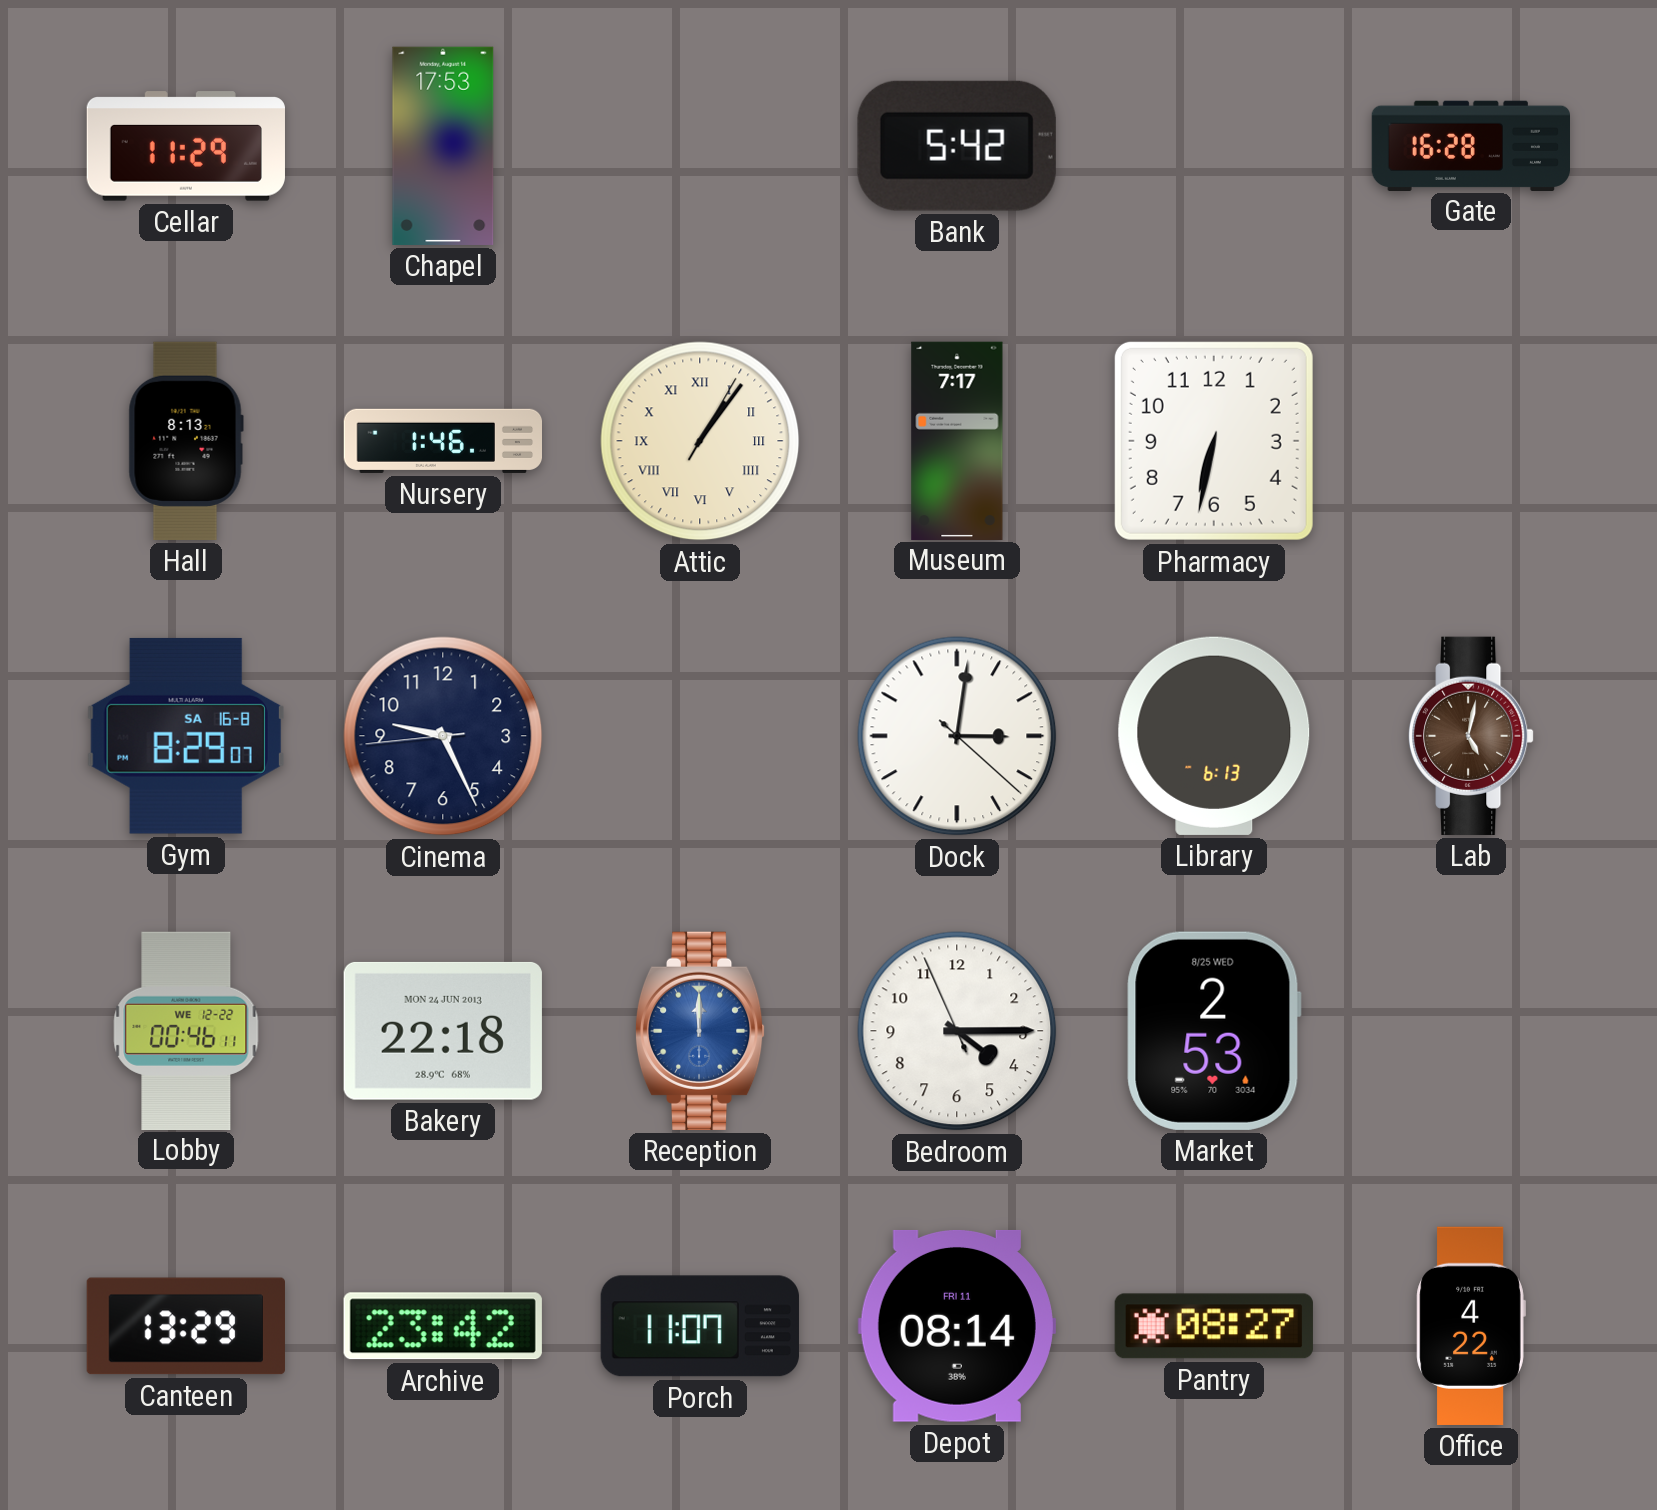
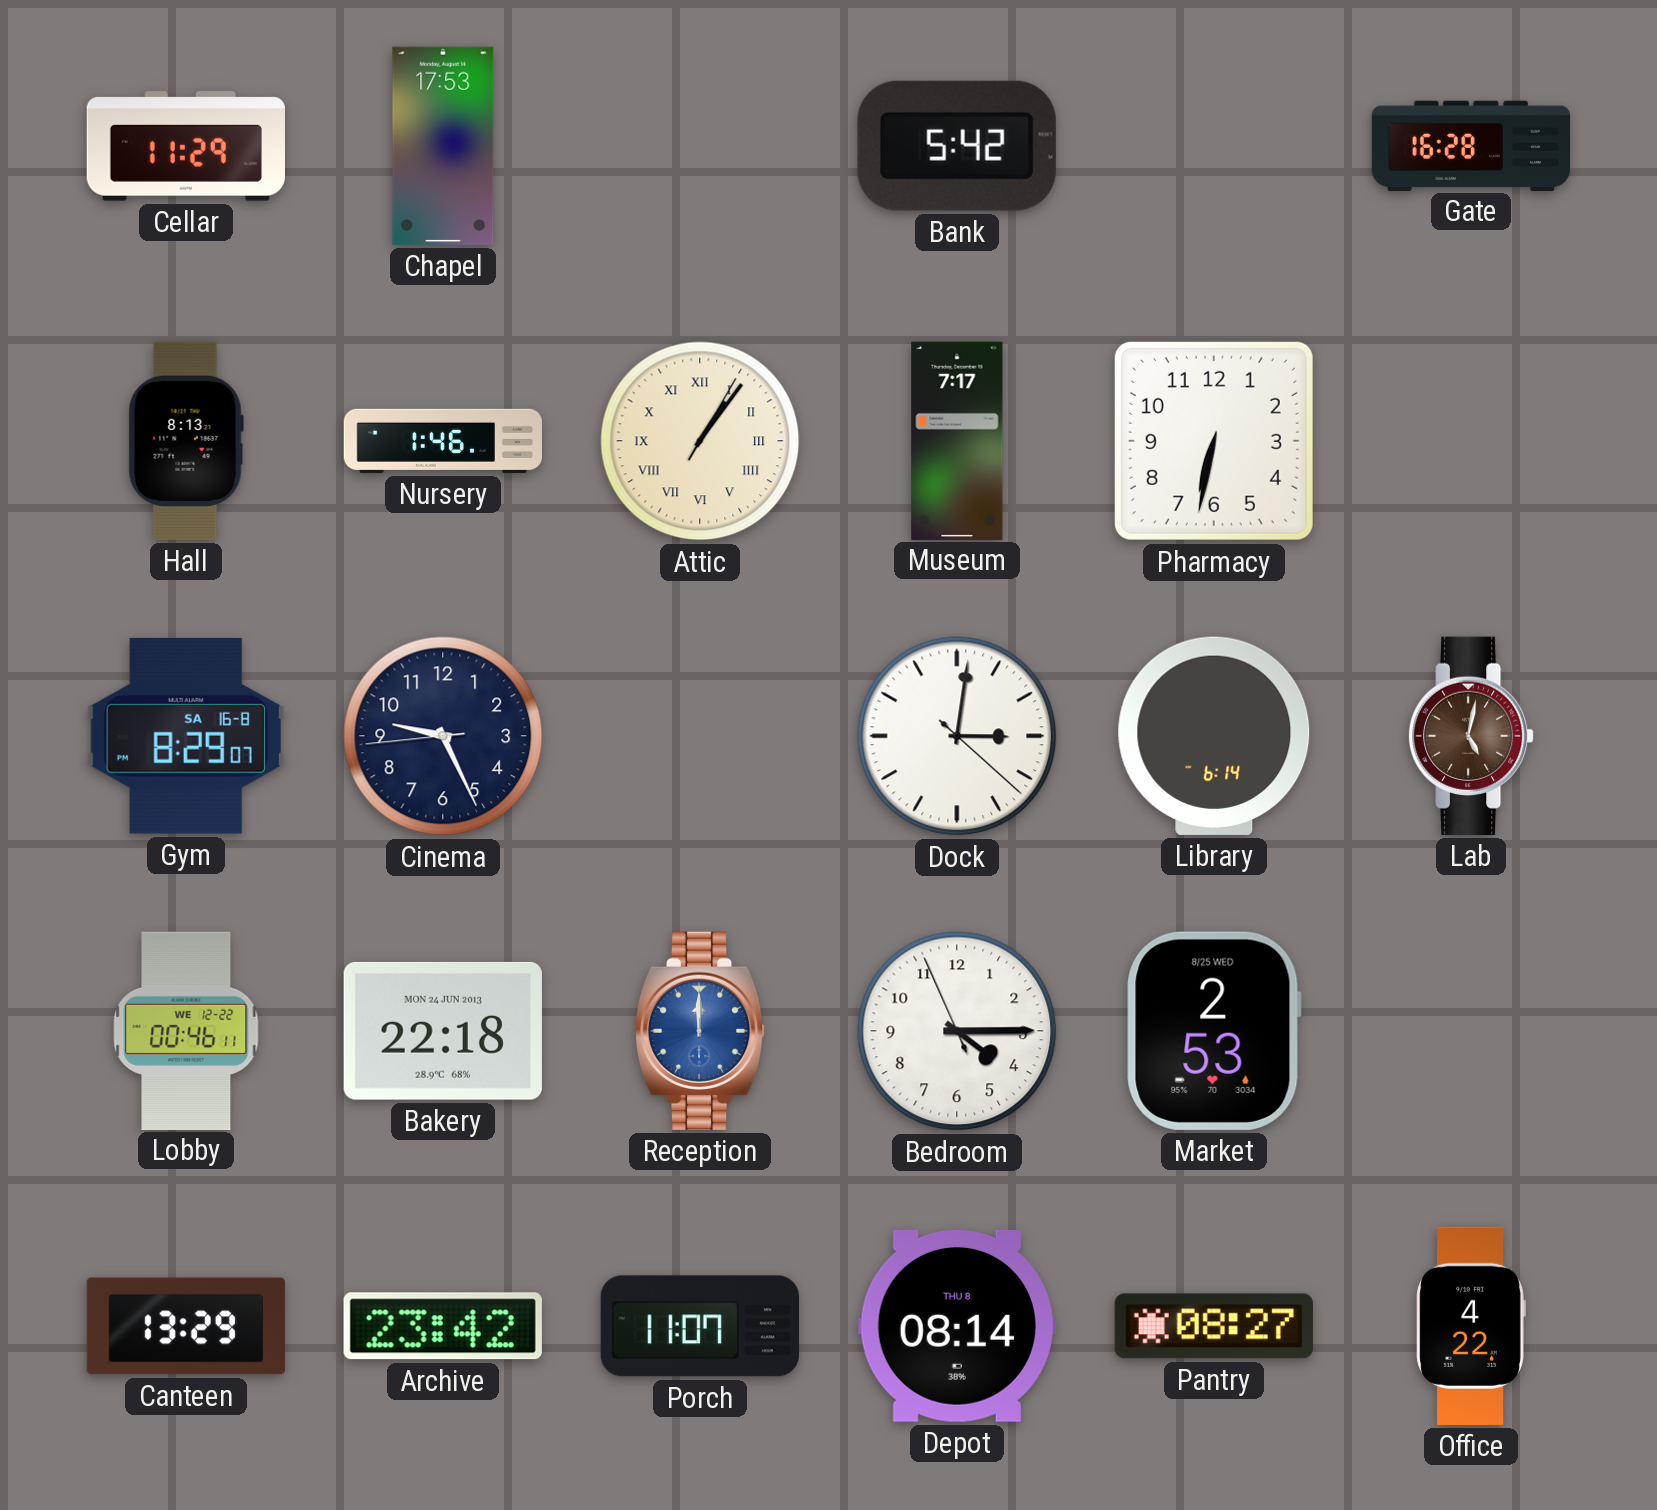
Library: 6:13 -> 6:14 (1214, 736)
Depot date: FRI 11 -> THU 8 (957, 1326)
